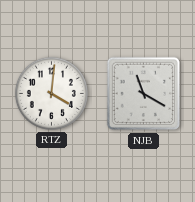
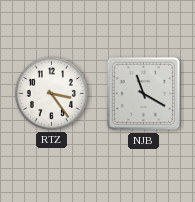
RTZ: 4:01 -> 3:24 (51, 93)
